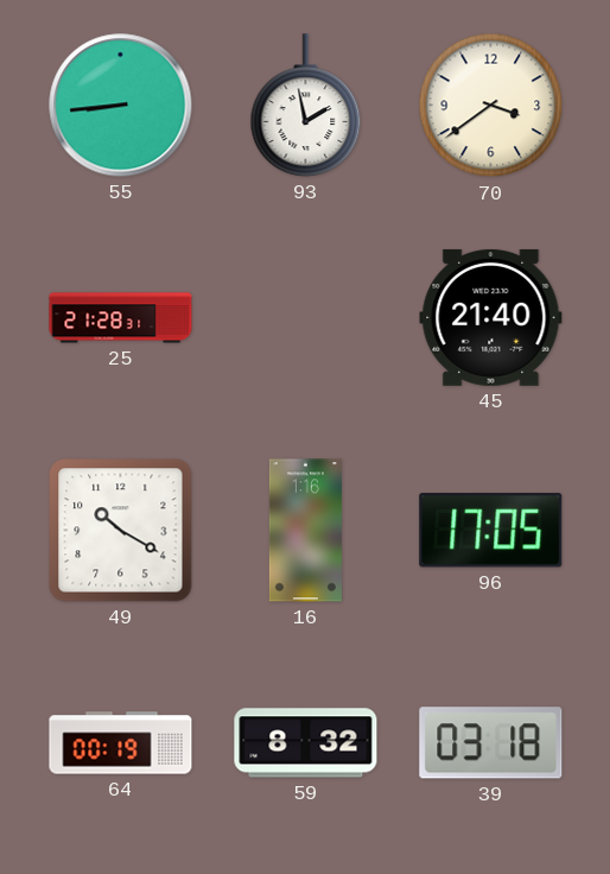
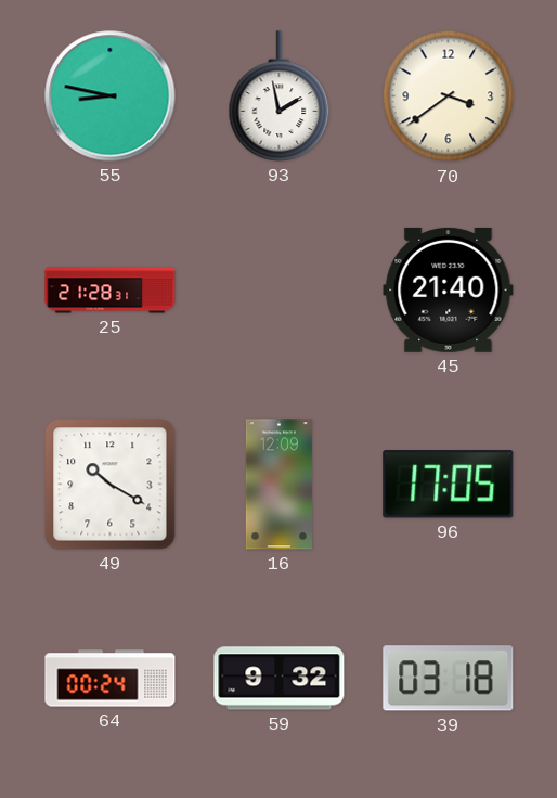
55: 8:44 -> 8:47 (111, 96)
16: 1:16 -> 12:09 (278, 485)
64: 00:19 -> 00:24 (111, 679)
59: 8:32 -> 9:32 (280, 679)
